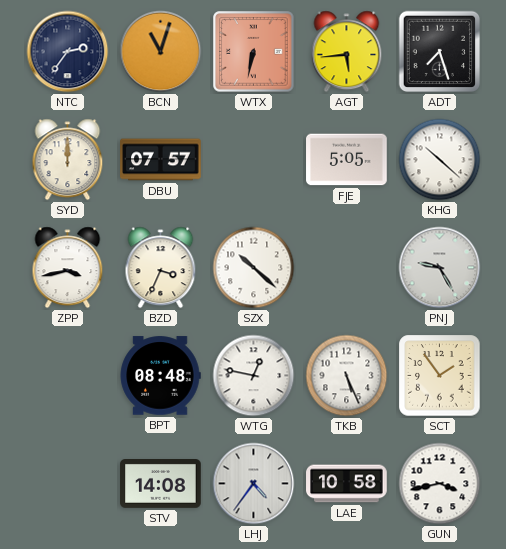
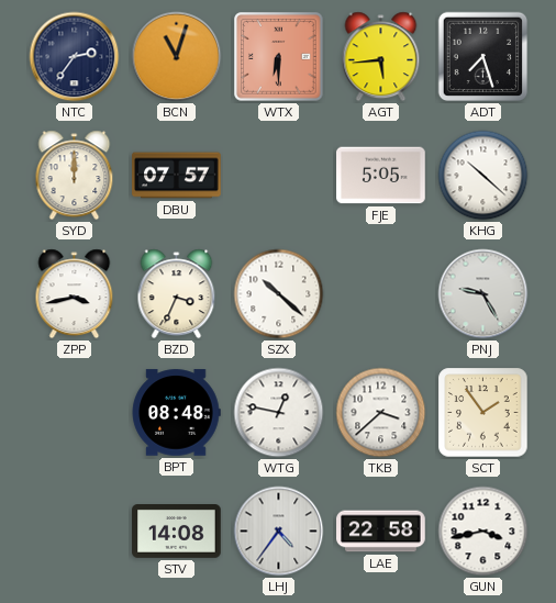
WTX: 6:32 -> 6:30 (279, 57)
TKB: 5:26 -> 3:38 (381, 413)
LAE: 10:58 -> 22:58 (381, 532)
